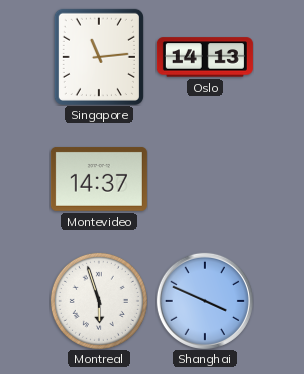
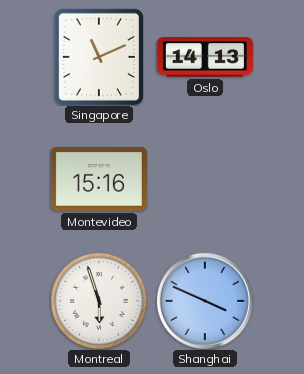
Singapore: 11:14 -> 11:11 (99, 57)
Montevideo: 14:37 -> 15:16 (99, 179)
